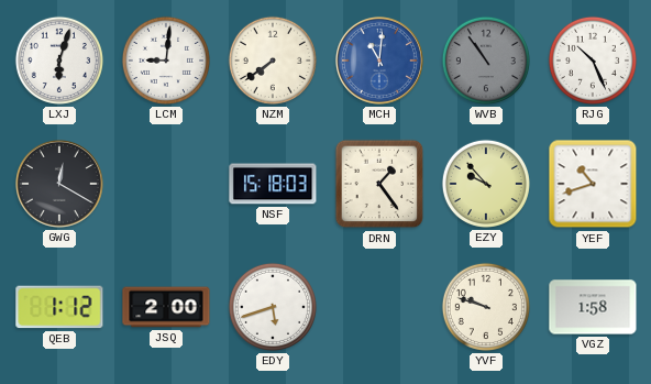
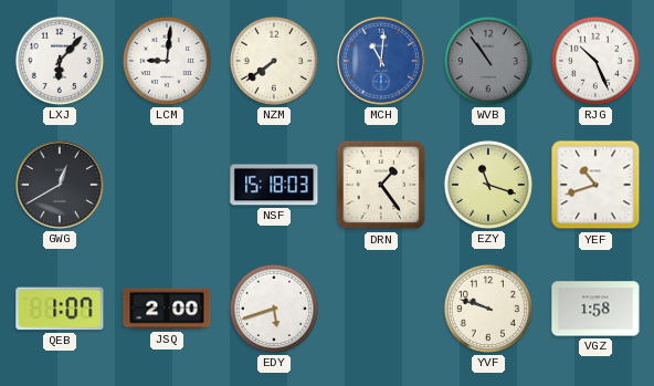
LXJ: 6:03 -> 6:07 (60, 61)
GWG: 12:20 -> 12:40 (60, 185)
EZY: 9:53 -> 11:18 (488, 185)
QEB: 1:12 -> 1:07 (60, 309)
